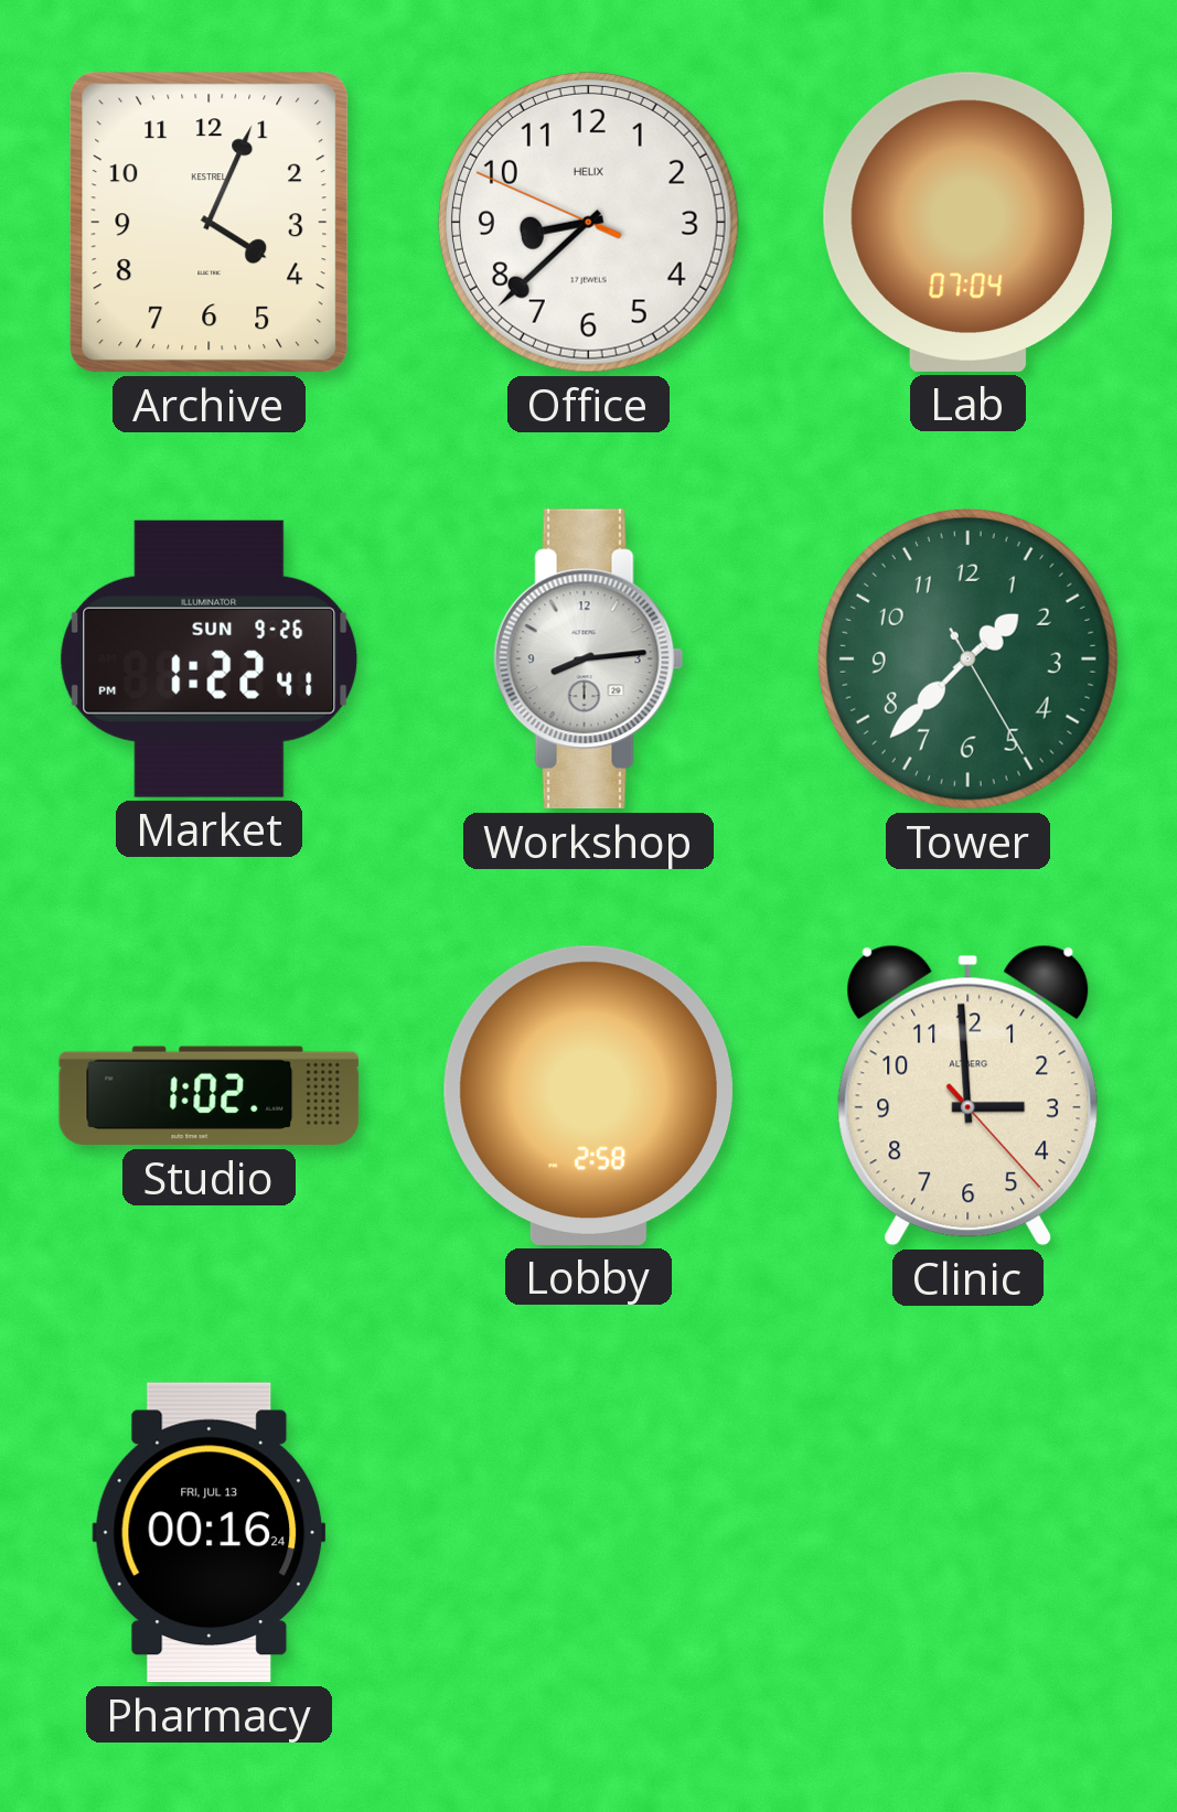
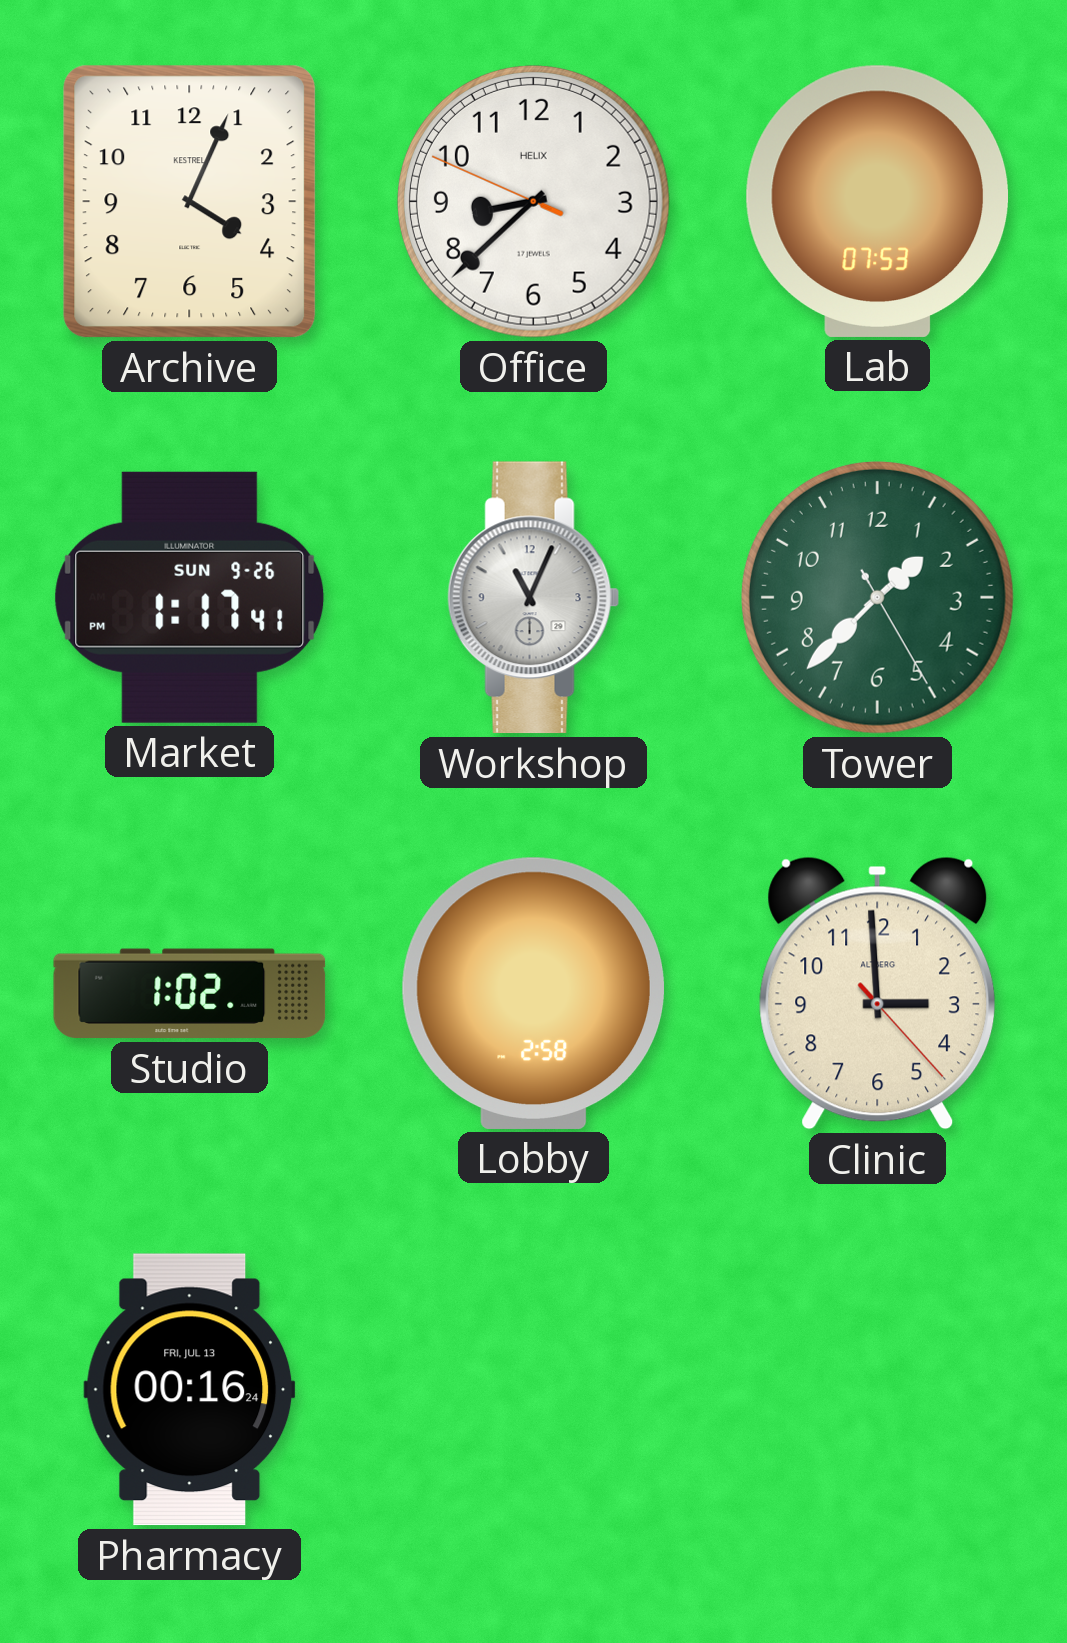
Lab: 07:04 -> 07:53 (877, 201)
Market: 1:22 -> 1:17 (190, 597)
Workshop: 8:14 -> 11:04 (534, 598)
